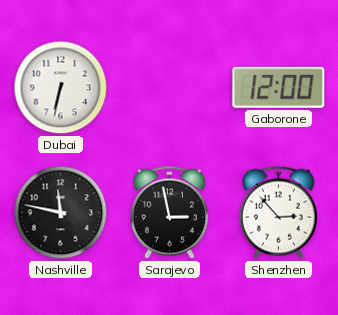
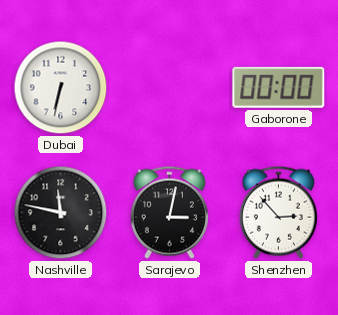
Gaborone: 12:00 -> 00:00 (279, 87)
Sarajevo: 2:58 -> 3:02 (169, 212)
